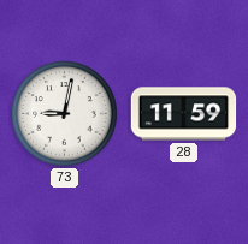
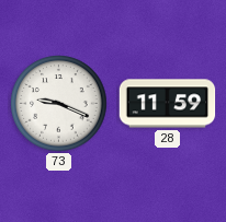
73: 9:02 -> 9:19 (59, 104)
